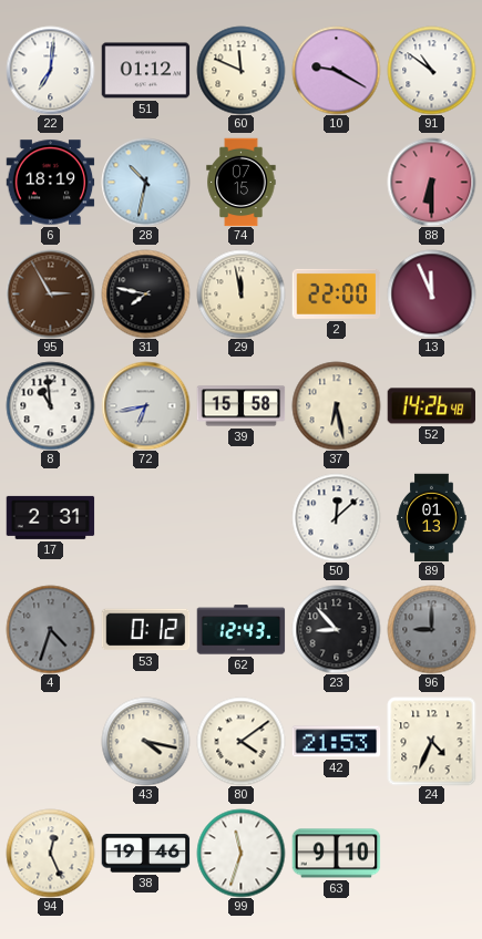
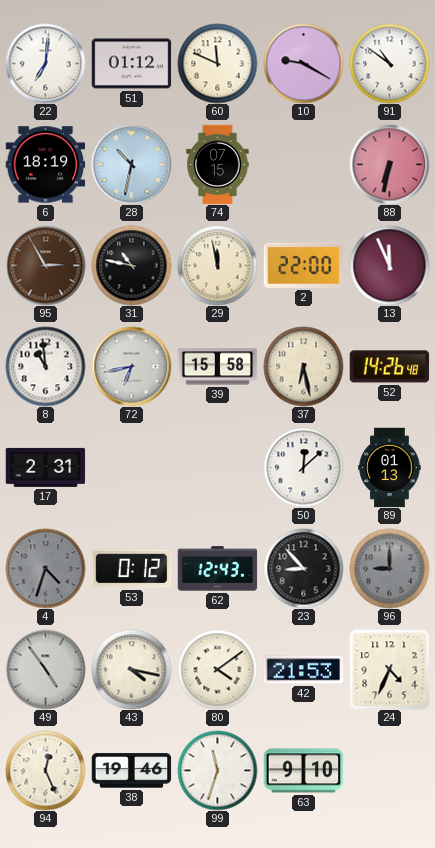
88: 6:30 -> 6:32 (389, 164)
31: 7:47 -> 10:47 (131, 265)
49: none -> 4:54 (45, 669)
